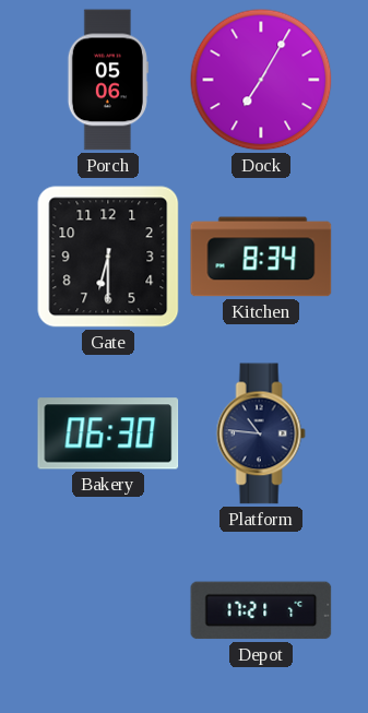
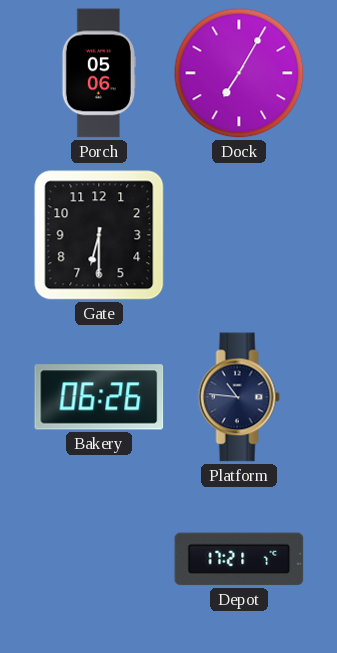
Kitchen: 8:34 -> none (261, 257)
Bakery: 06:30 -> 06:26 (99, 397)
